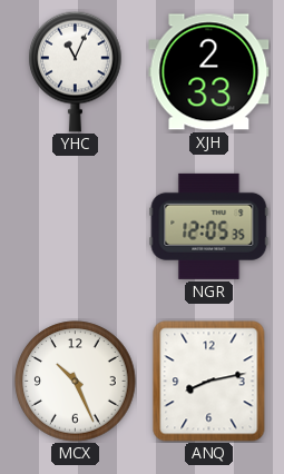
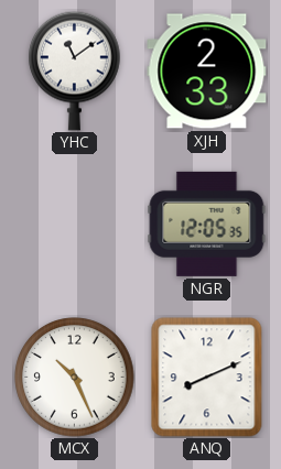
YHC: 11:04 -> 11:09 (75, 70)
ANQ: 8:13 -> 8:11 (207, 378)
